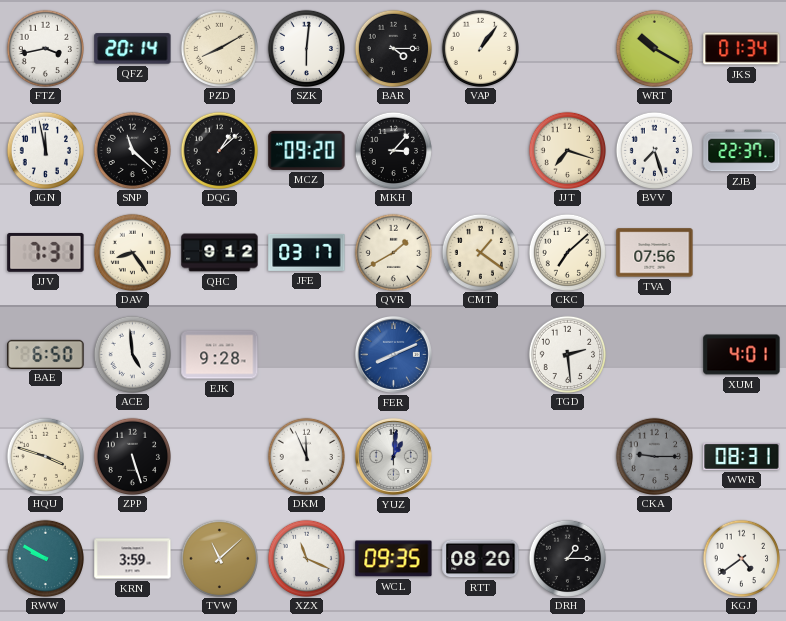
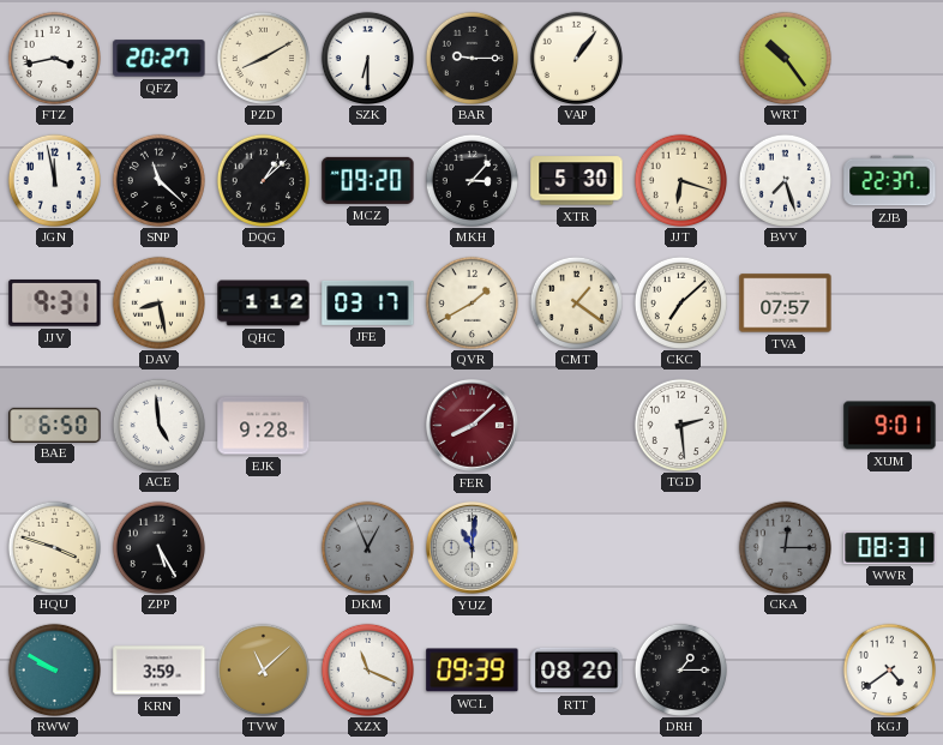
QFZ: 20:14 -> 20:27 (160, 59)
SZK: 6:01 -> 6:30 (367, 58)
BAR: 4:15 -> 9:15 (472, 58)
WRT: 10:20 -> 10:24 (785, 58)
JKS: 01:34 -> none (742, 49)
XTR: none -> 5:30 (577, 181)
JJT: 7:18 -> 6:18 (680, 180)
JJV: 7:31 -> 9:31 (55, 302)
DAV: 8:24 -> 8:28 (158, 302)
QHC: 9:12 -> 1:12 (264, 304)
TVA: 07:56 -> 07:57 (786, 304)
FER: 8:11 -> 8:08 (472, 425)
FER dial: blue -> burgundy (472, 425)
XUM: 4:01 -> 9:01 (890, 426)
ZPP: 5:27 -> 5:25 (158, 547)
DKM: 11:56 -> 12:56 (367, 547)
DKM dial: white -> grey (367, 547)
YUZ: 1:01 -> 11:01 (472, 547)
CKA: 9:15 -> 12:15 (785, 547)
WCL: 09:35 -> 09:39 (473, 671)
